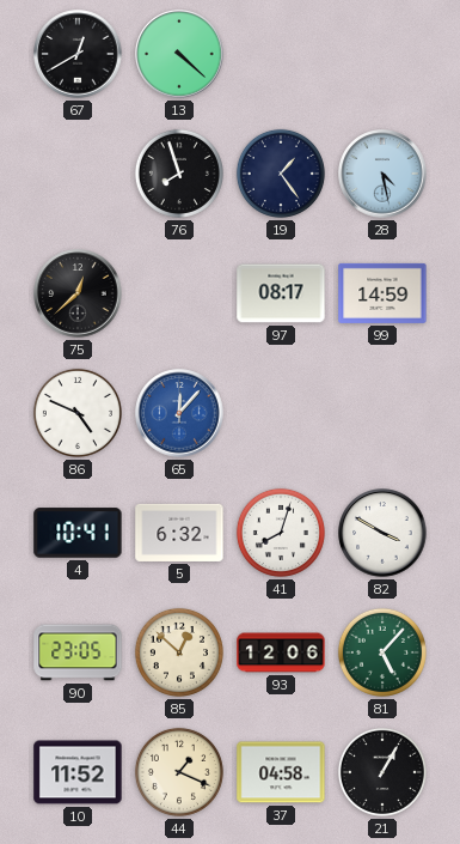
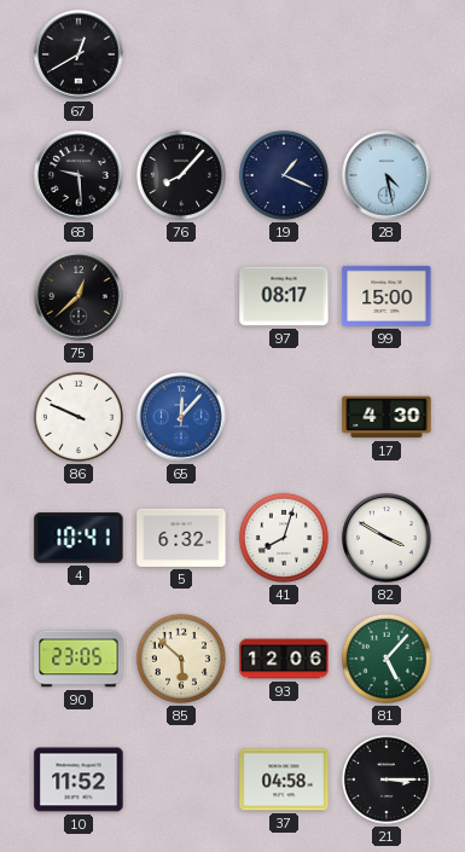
13: 4:22 -> none (179, 54)
68: none -> 9:29 (79, 175)
76: 7:57 -> 8:07 (181, 175)
19: 1:24 -> 1:19 (284, 175)
99: 14:59 -> 15:00 (386, 296)
86: 4:49 -> 9:49 (79, 417)
17: none -> 4:30 (386, 417)
85: 12:52 -> 5:52 (181, 659)
44: 1:19 -> none (179, 772)
21: 1:05 -> 3:15 (386, 779)
